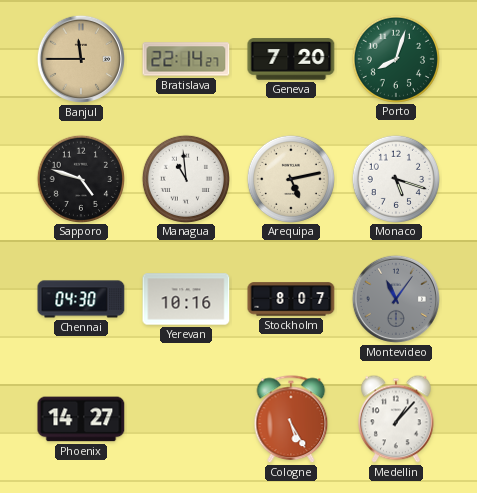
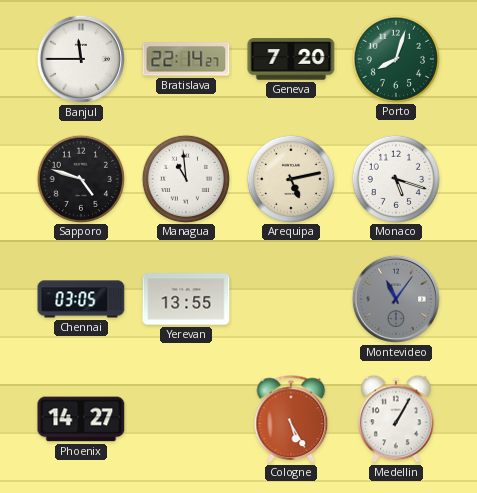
Banjul dial: champagne -> white (81, 59)
Chennai: 04:30 -> 03:05 (81, 299)
Yerevan: 10:16 -> 13:55 (186, 299)
Stockholm: 8:07 -> none (291, 299)
Medellin: 1:07 -> 1:05 (396, 419)
